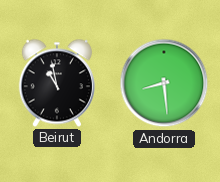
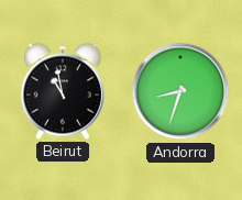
Andorra: 8:29 -> 8:33 (180, 91)
